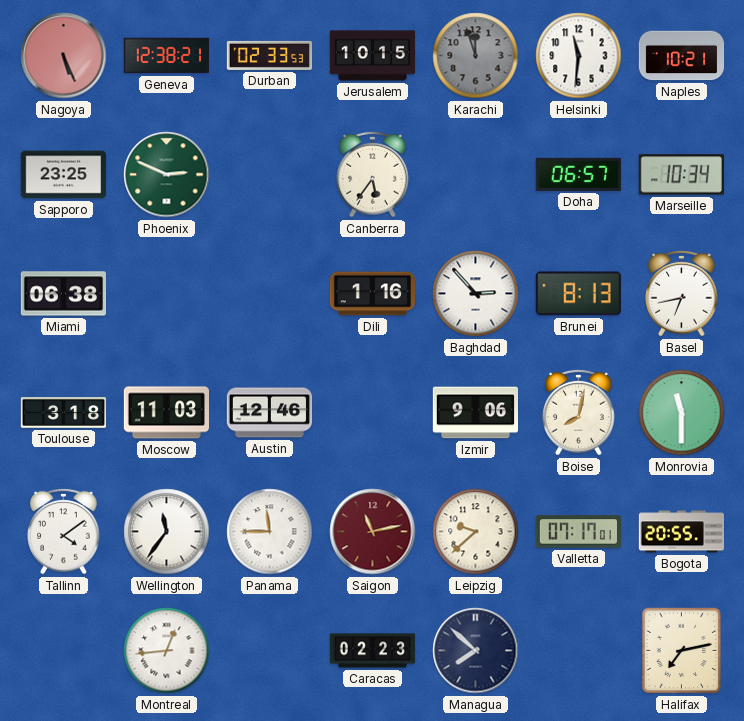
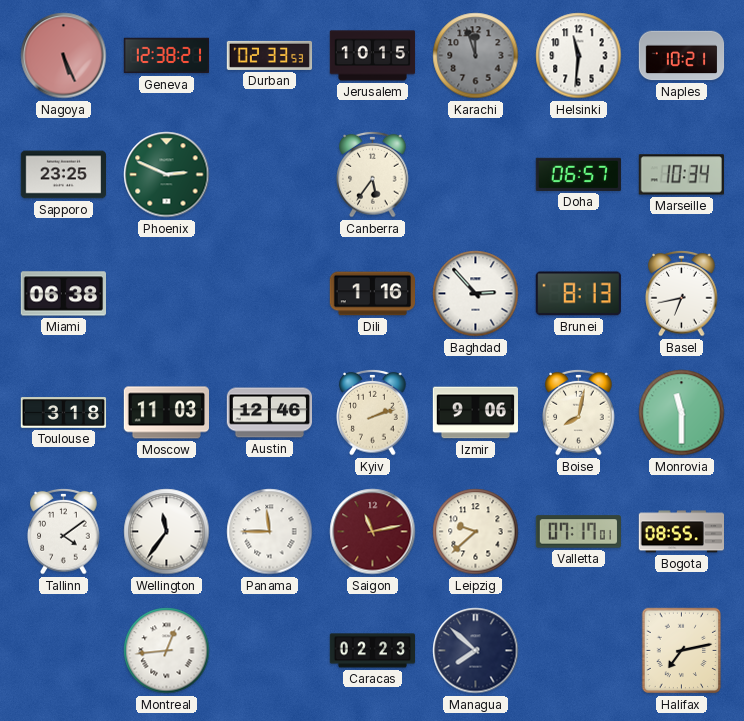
Kyiv: none -> 2:12 (373, 412)
Bogota: 20:55 -> 08:55 (681, 532)
